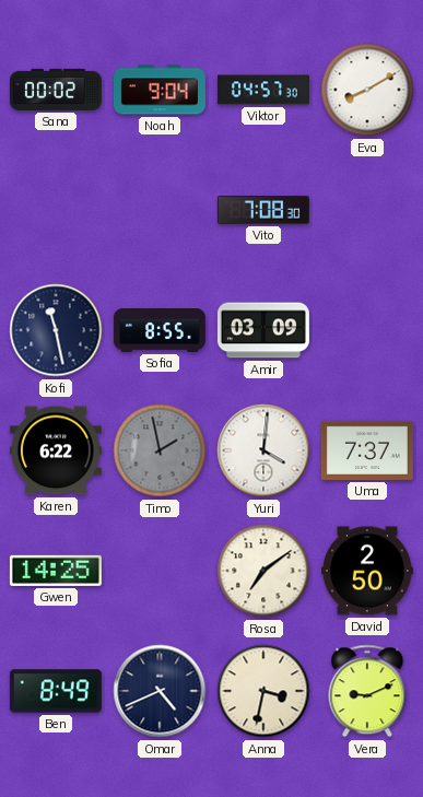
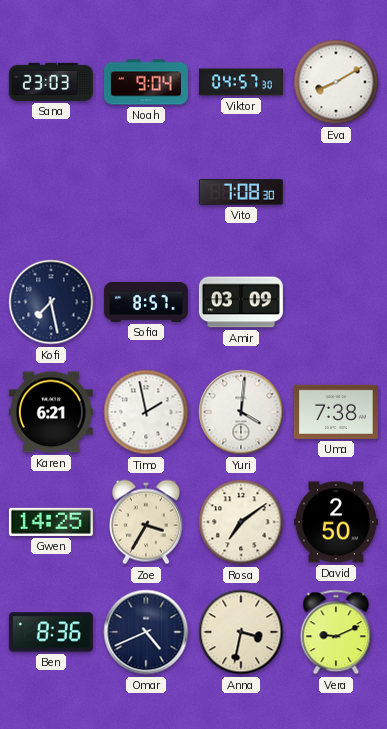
Sana: 00:02 -> 23:03 (51, 82)
Kofi: 11:28 -> 7:28 (51, 302)
Sofia: 8:55 -> 8:57 (146, 303)
Karen: 6:22 -> 6:21 (51, 412)
Timo dial: grey -> white (146, 412)
Uma: 7:37 -> 7:38 (336, 412)
Zoe: none -> 3:35 (146, 522)
Ben: 8:49 -> 8:36 (51, 632)
